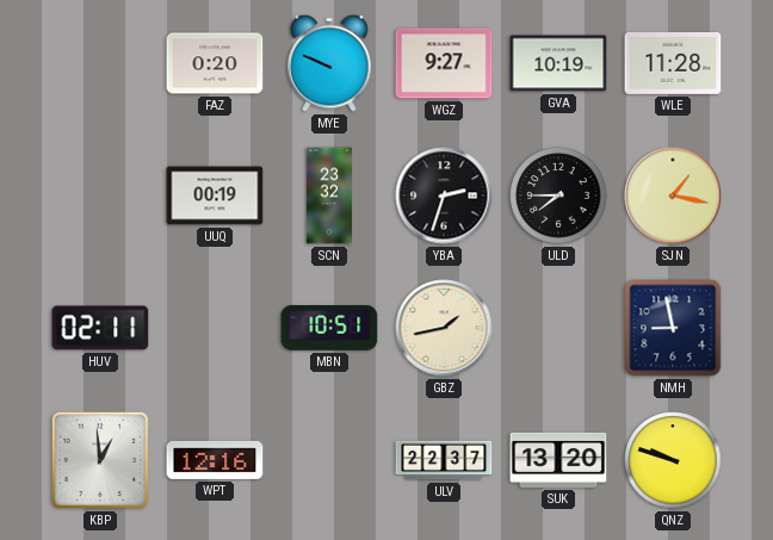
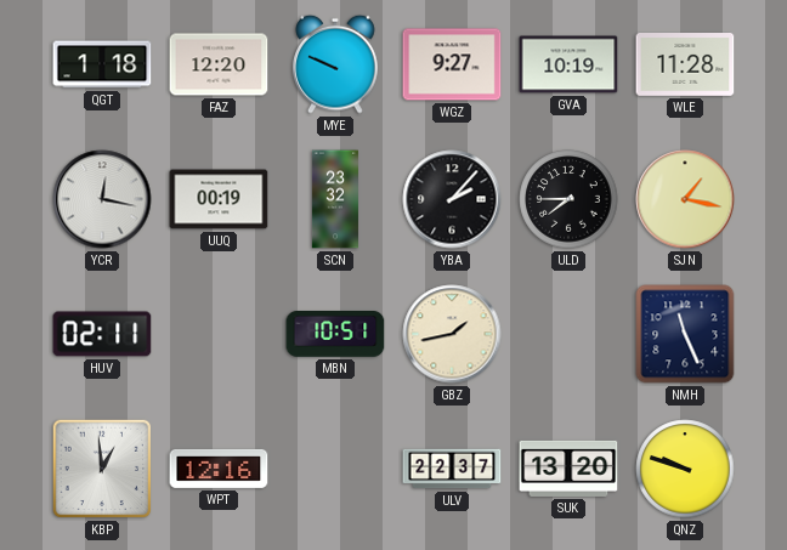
QGT: none -> 1:18 (102, 64)
FAZ: 0:20 -> 12:20 (219, 64)
YCR: none -> 12:17 (102, 199)
YBA: 2:33 -> 2:07 (452, 199)
NMH: 8:58 -> 11:26 (685, 334)
